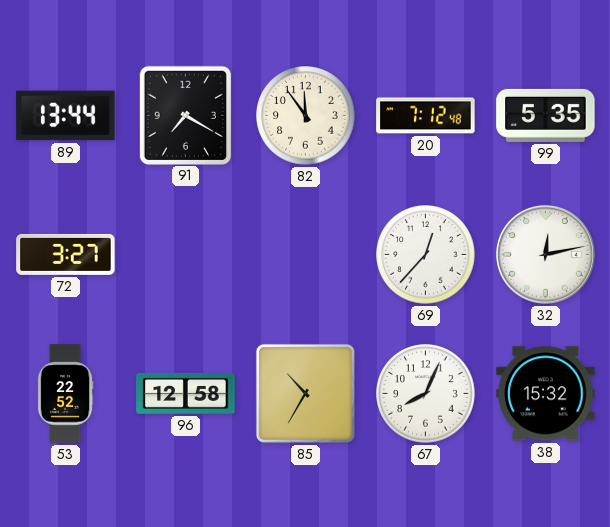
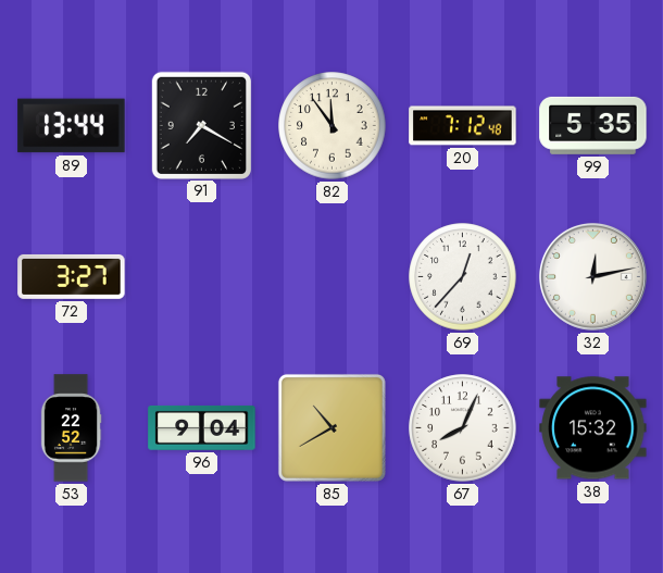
96: 12:58 -> 9:04 (202, 427)
85: 10:35 -> 10:40 (331, 427)
